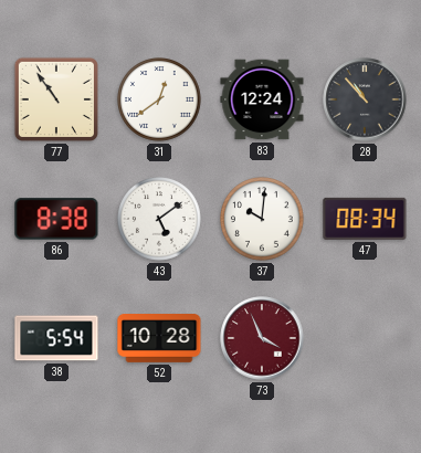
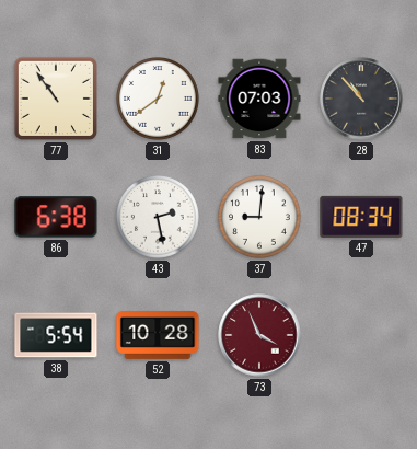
83: 12:24 -> 07:03 (259, 99)
86: 8:38 -> 6:38 (56, 217)
43: 5:09 -> 2:28 (159, 218)
37: 10:01 -> 9:01 (260, 218)
